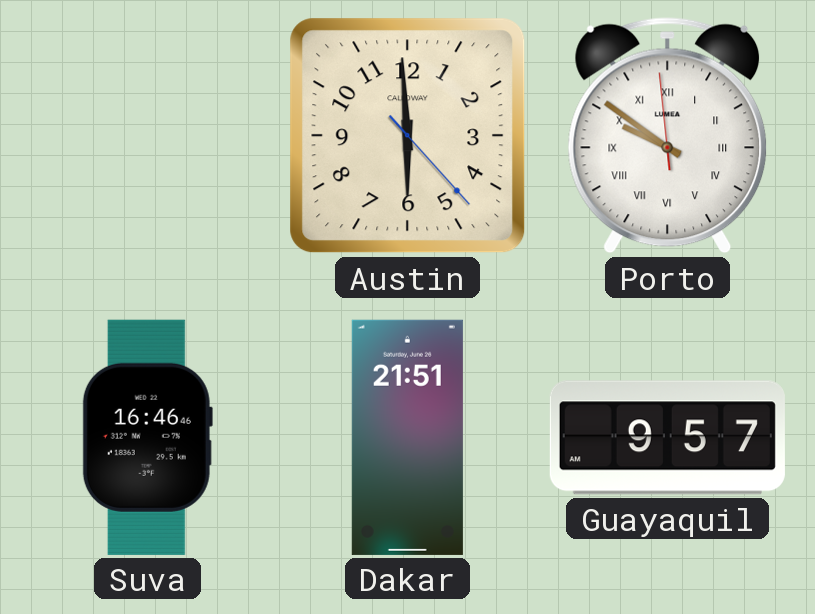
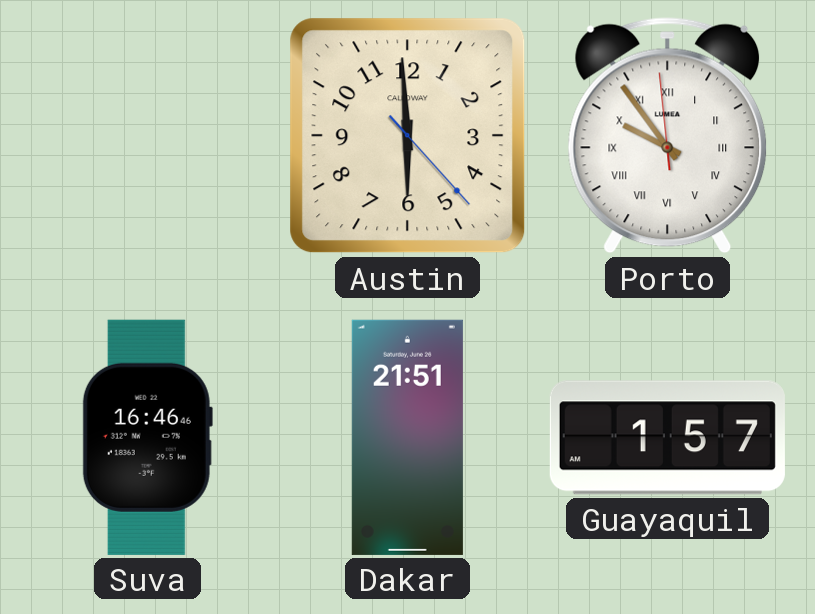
Porto: 9:50 -> 9:53 (668, 136)
Guayaquil: 9:57 -> 1:57 (667, 438)
